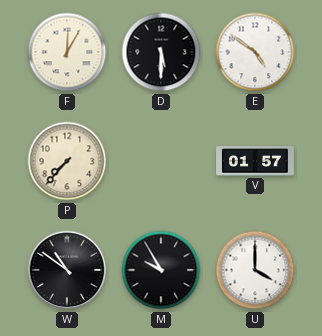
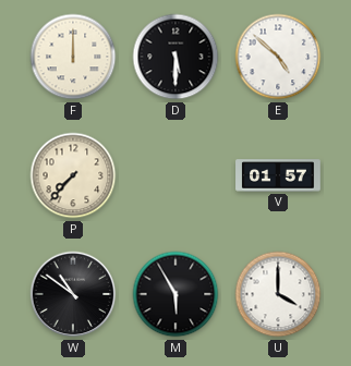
F: 12:05 -> 12:00 (73, 57)
E: 4:51 -> 4:52 (278, 57)
M: 9:55 -> 5:55 (175, 294)
